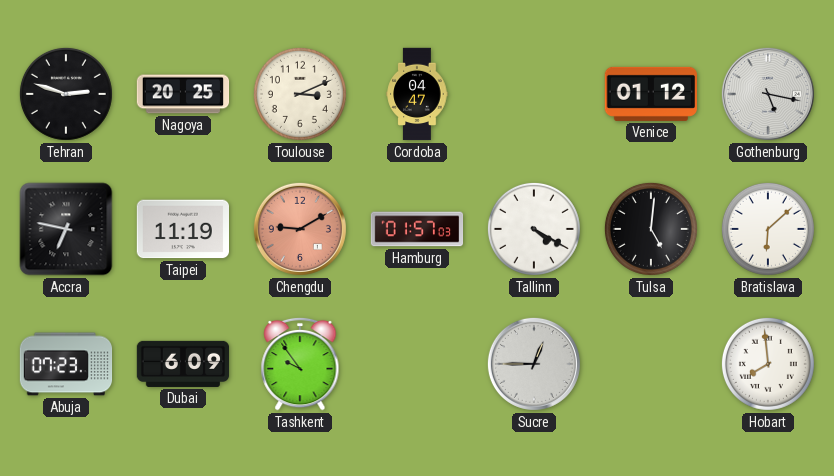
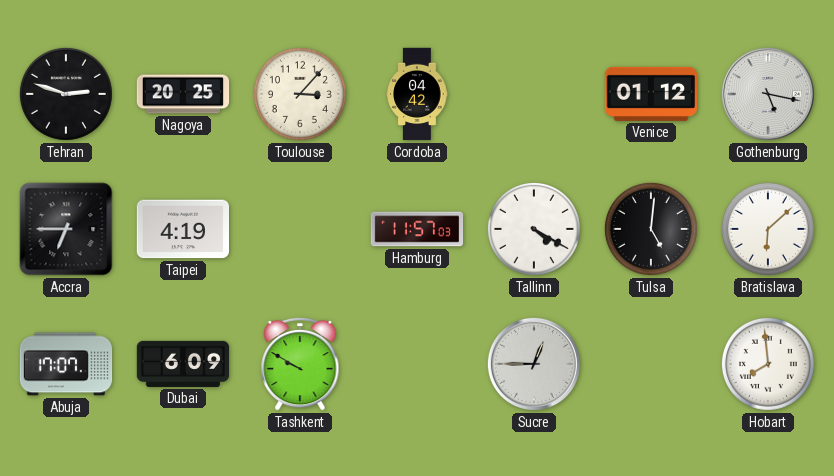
Toulouse: 3:11 -> 3:07 (300, 94)
Cordoba: 04:47 -> 04:42 (417, 94)
Accra: 6:47 -> 6:45 (66, 229)
Taipei: 11:19 -> 4:19 (182, 229)
Chengdu: 9:10 -> none (300, 229)
Hamburg: 01:57 -> 11:57 (417, 229)
Abuja: 07:23 -> 17:07 (66, 364)
Tashkent: 9:54 -> 9:50 (300, 364)
